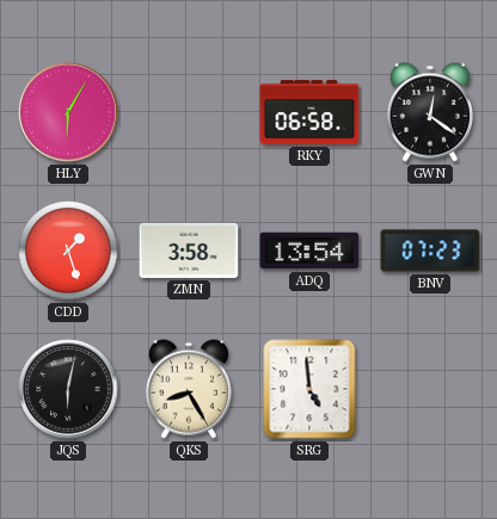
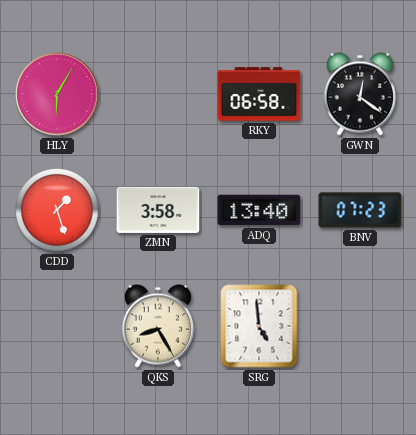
ADQ: 13:54 -> 13:40 (259, 210)
JQS: 6:02 -> none (68, 389)
